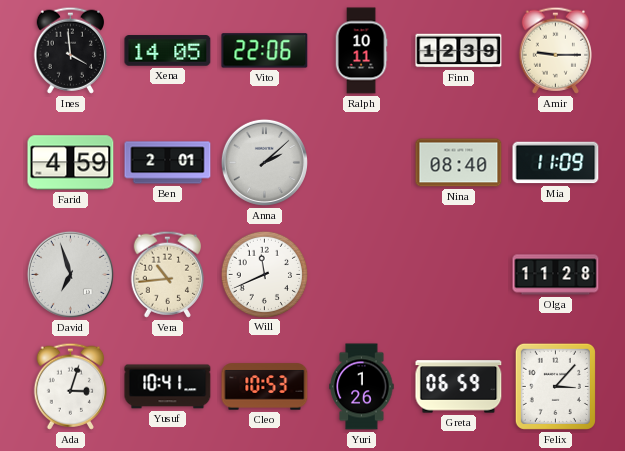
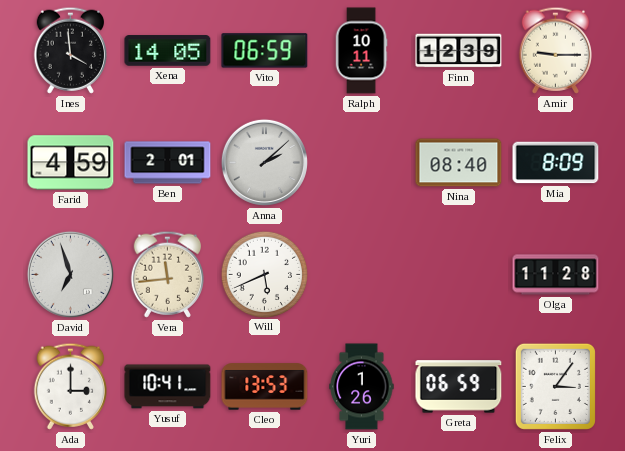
Vito: 22:06 -> 06:59 (265, 51)
Mia: 11:09 -> 8:09 (556, 163)
Vera: 10:44 -> 11:44 (167, 274)
Will: 11:41 -> 5:41 (264, 274)
Ada: 3:03 -> 3:00 (70, 386)
Cleo: 10:53 -> 13:53 (265, 387)
Felix: 3:07 -> 3:06 (555, 386)
